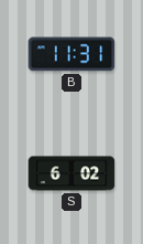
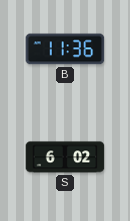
B: 11:31 -> 11:36 (65, 49)
